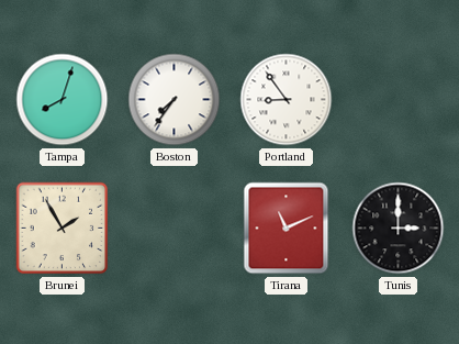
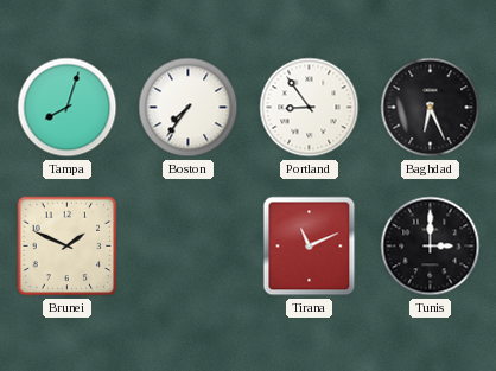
Baghdad: none -> 6:26 (431, 108)
Brunei: 1:55 -> 1:49 (68, 247)
